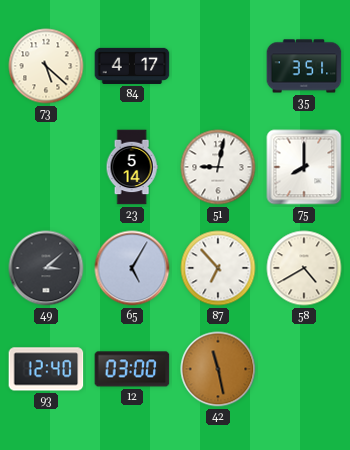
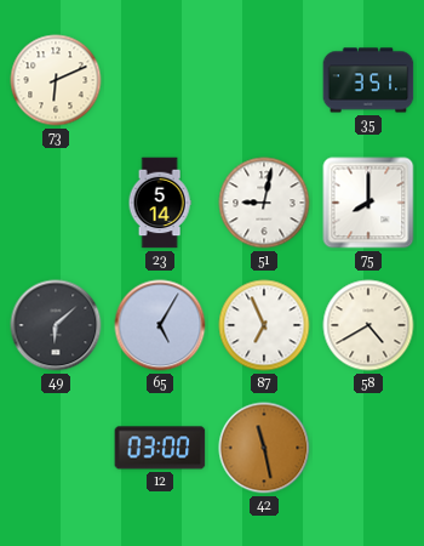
73: 5:22 -> 6:11 (56, 80)
84: 4:17 -> none (132, 66)
49: 3:08 -> 6:08 (56, 325)
87: 6:53 -> 6:56 (264, 325)
93: 12:40 -> none (46, 369)
